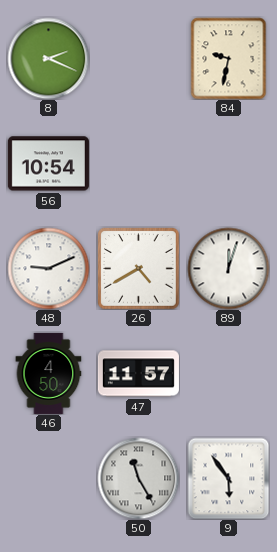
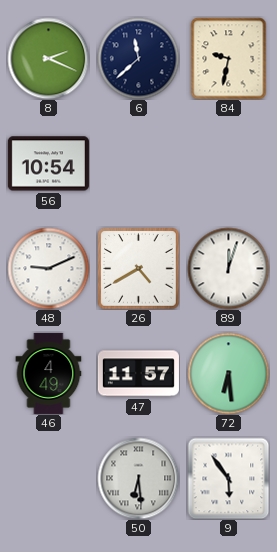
6: none -> 11:38 (138, 58)
46: 4:50 -> 4:49 (49, 373)
72: none -> 6:29 (228, 373)
50: 11:25 -> 6:29 (138, 478)
